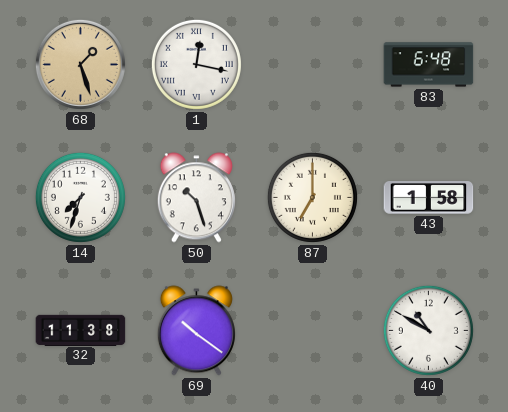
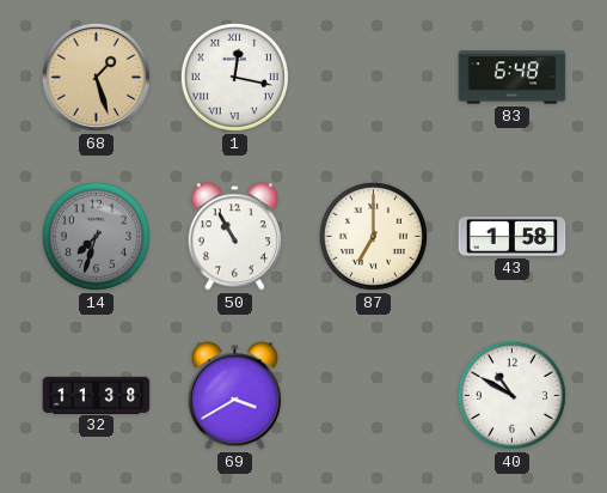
14 dial: white -> grey (96, 236)
50: 10:27 -> 10:55 (234, 237)
69: 10:21 -> 3:40 (234, 396)
